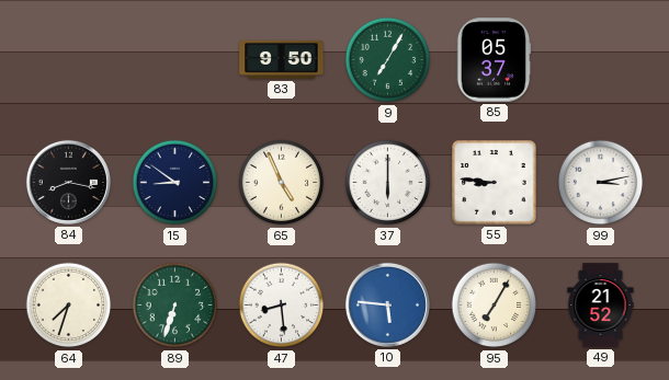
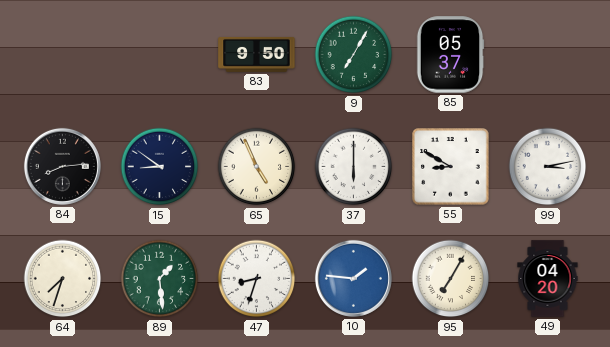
84: 8:17 -> 8:14 (62, 166)
55: 8:46 -> 8:50 (451, 167)
89: 6:33 -> 1:29 (160, 279)
47: 8:29 -> 8:33 (257, 279)
10: 5:46 -> 1:46 (353, 278)
49: 21:52 -> 04:20 (548, 279)
